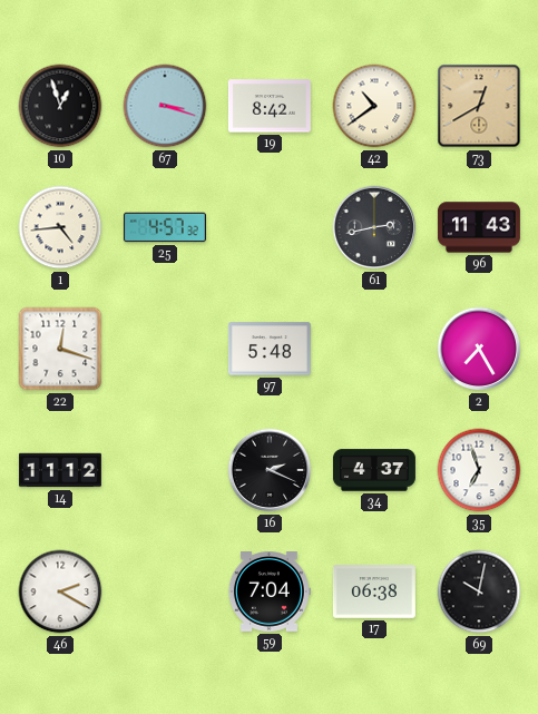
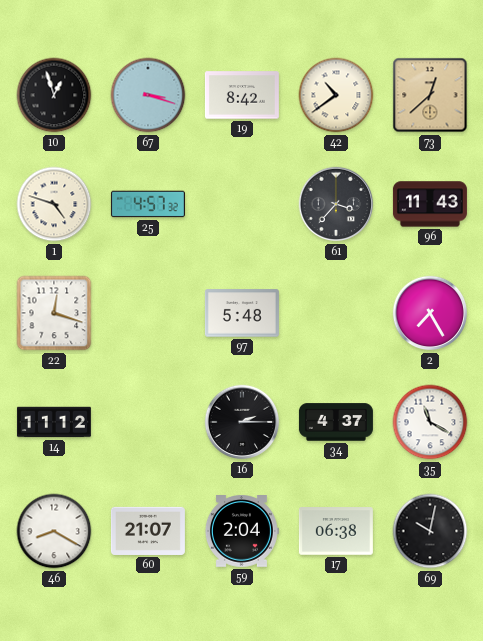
73: 12:40 -> 12:38 (430, 95)
1: 4:44 -> 4:48 (54, 204)
61: 2:43 -> 3:37 (336, 204)
16: 2:19 -> 2:15 (242, 422)
35: 6:57 -> 11:20 (430, 422)
46: 2:20 -> 8:20 (54, 531)
60: none -> 21:07 (148, 531)
59: 7:04 -> 2:04 (241, 532)
